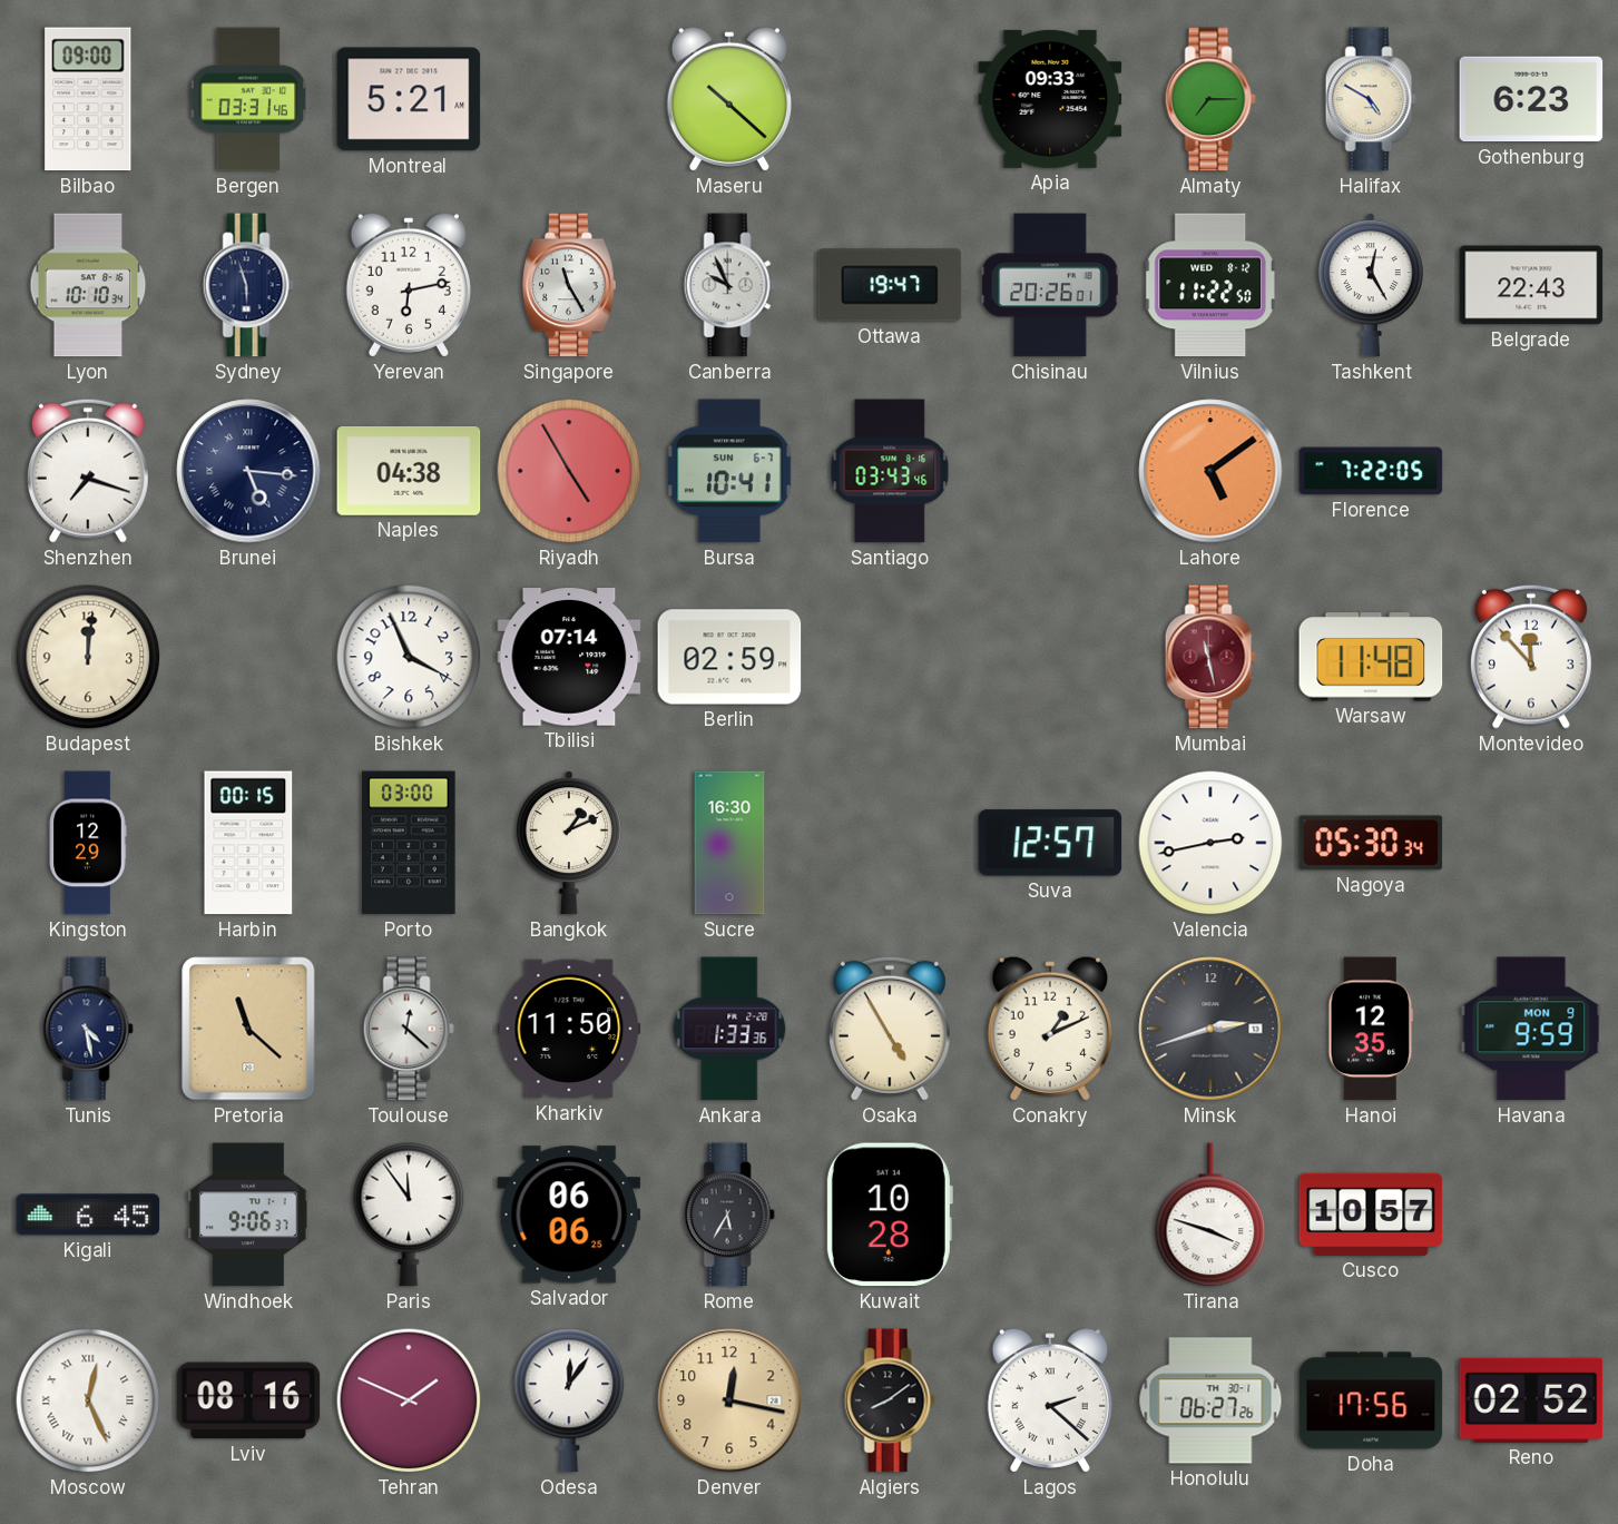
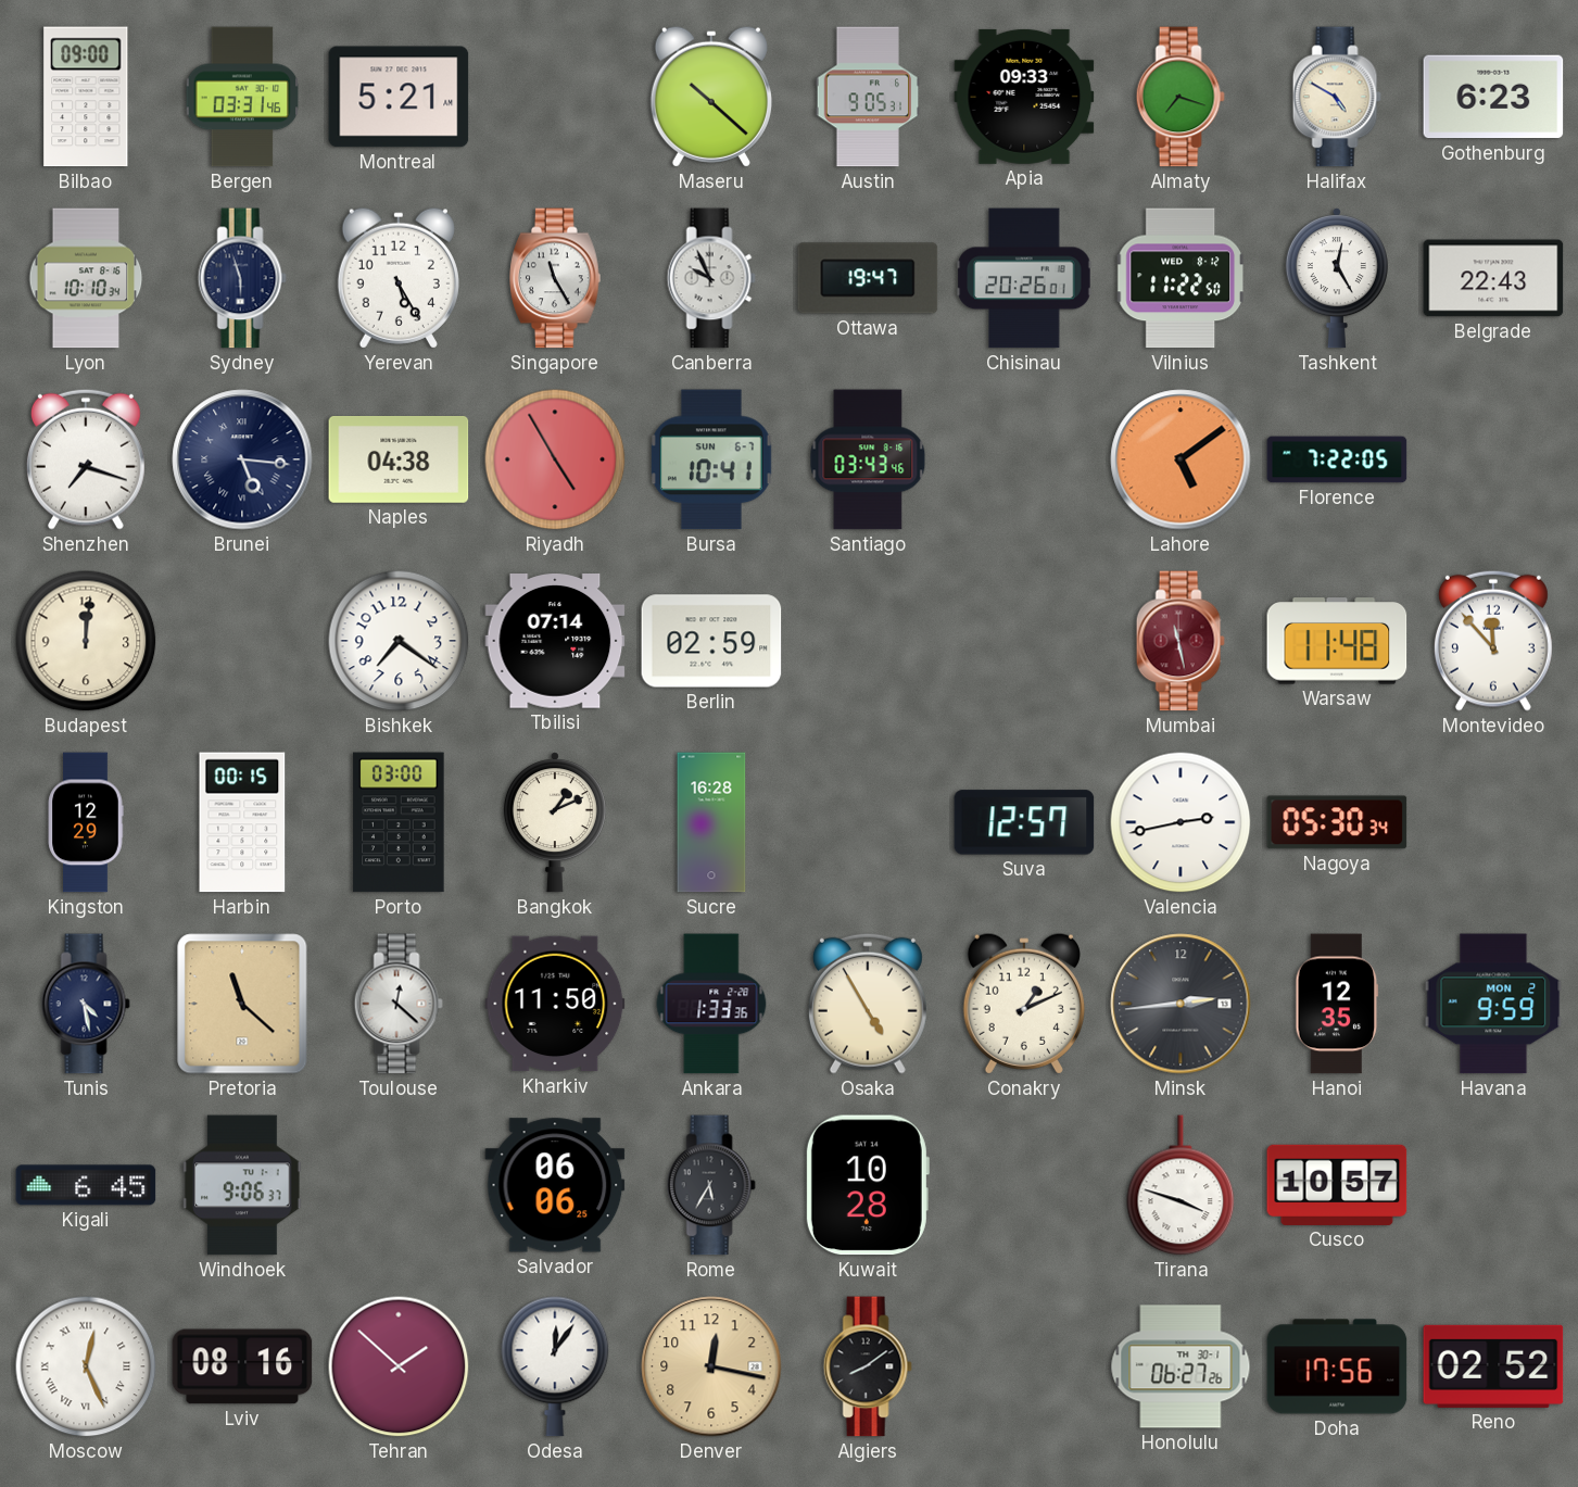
Austin: none -> 9:05 (868, 97)
Almaty: 7:15 -> 7:18 (1181, 97)
Yerevan: 6:13 -> 5:25 (399, 278)
Bishkek: 3:56 -> 7:21 (399, 641)
Sucre: 16:30 -> 16:28 (711, 822)
Minsk: 2:42 -> 2:44 (1181, 1004)
Havana date: MON 9 -> MON 2 (1493, 1004)
Paris: 11:54 -> none (409, 1215)
Tehran: 1:49 -> 1:52 (399, 1366)
Lagos: 2:22 -> none (1050, 1400)
